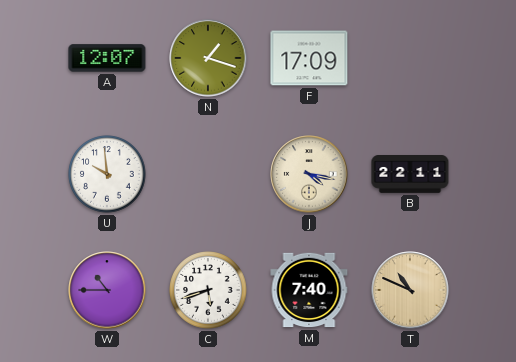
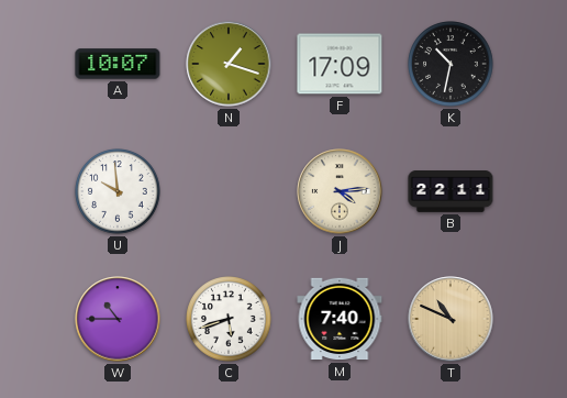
A: 12:07 -> 10:07 (118, 64)
K: none -> 10:32 (451, 64)
J: 4:17 -> 4:14 (340, 191)
